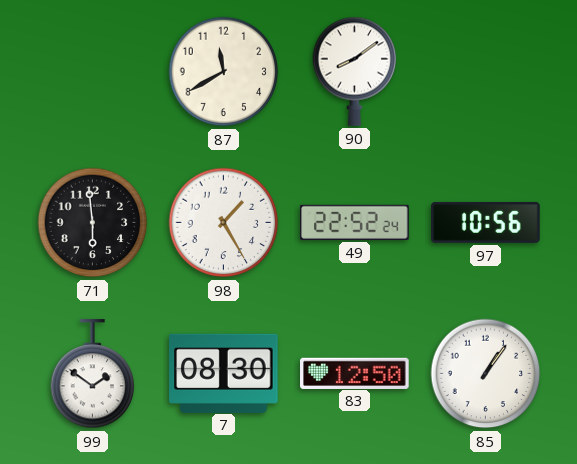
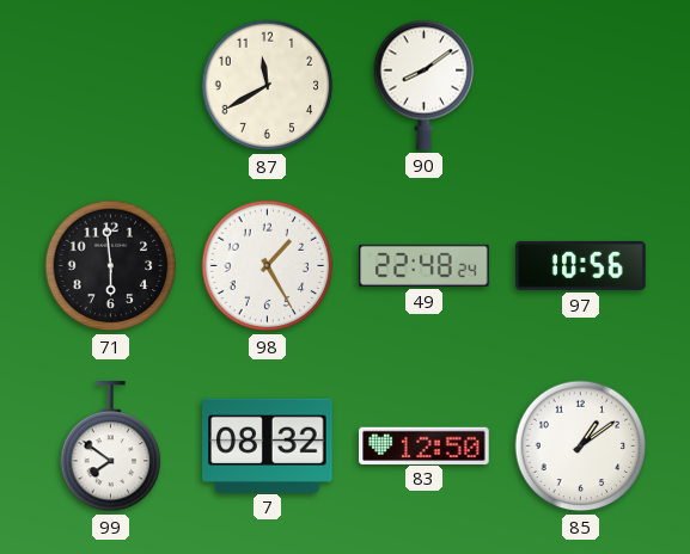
49: 22:52 -> 22:48 (425, 265)
99: 1:51 -> 7:51 (111, 447)
7: 08:30 -> 08:32 (268, 445)
85: 1:06 -> 1:09 (581, 447)
